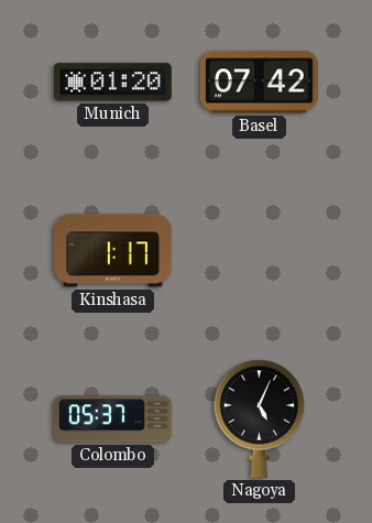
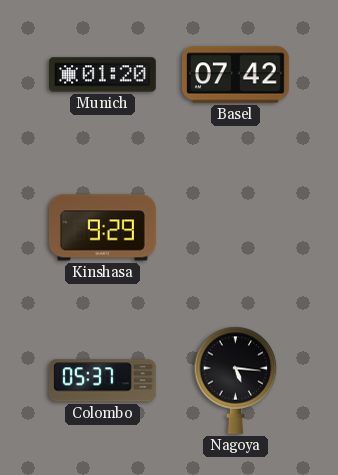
Kinshasa: 1:17 -> 9:29 (103, 228)
Nagoya: 5:04 -> 5:16 (236, 380)
